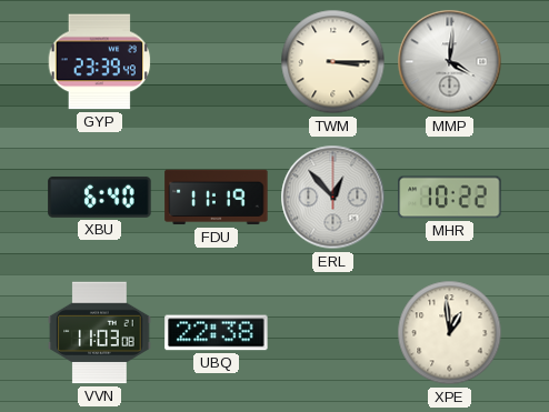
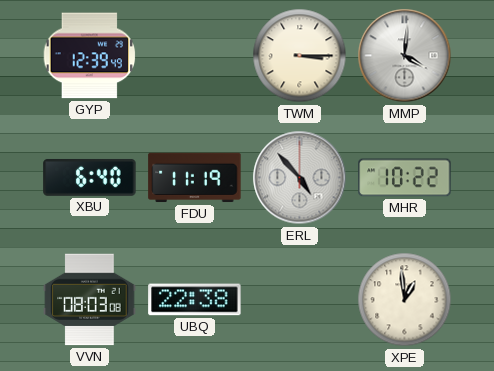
GYP: 23:39 -> 12:39 (90, 56)
ERL: 12:53 -> 4:53 (300, 178)
VVN: 11:03 -> 08:03 (90, 300)
